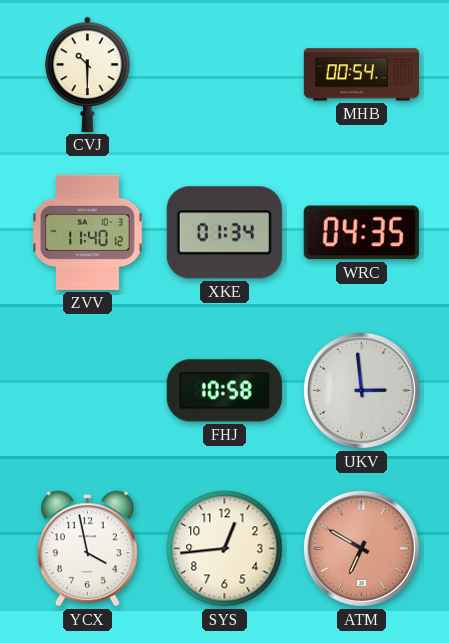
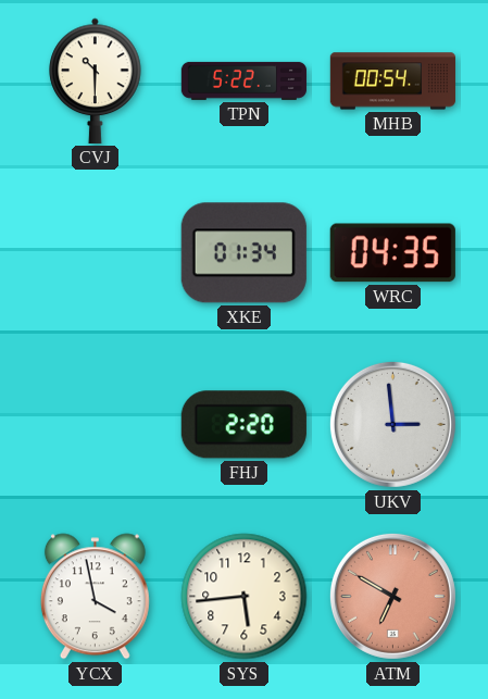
TPN: none -> 5:22 (243, 80)
ZVV: 11:40 -> none (88, 232)
FHJ: 10:58 -> 2:20 (243, 425)
SYS: 12:44 -> 5:44 (245, 597)
